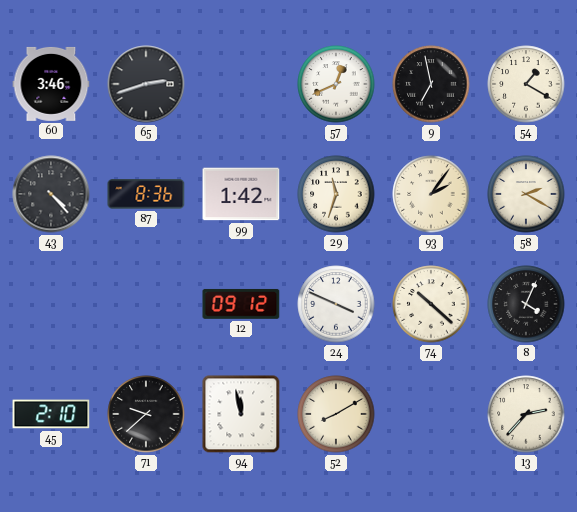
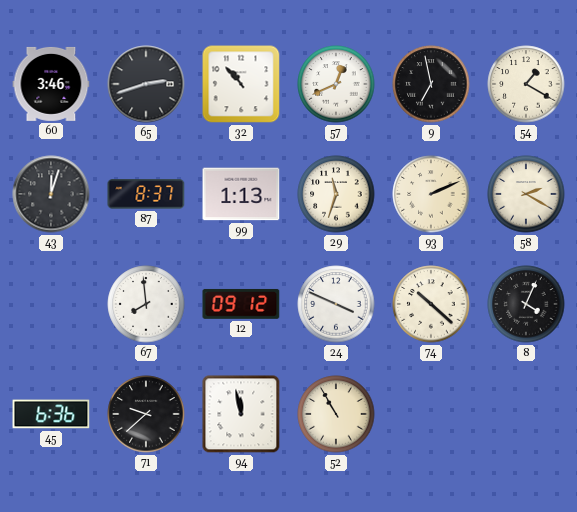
32: none -> 10:53 (241, 84)
43: 4:23 -> 12:03 (51, 194)
87: 8:36 -> 8:37 (146, 194)
99: 1:42 -> 1:13 (241, 194)
93: 2:06 -> 2:11 (431, 194)
67: none -> 7:59 (146, 304)
45: 2:10 -> 6:36 (51, 414)
52: 8:10 -> 10:55 (336, 414)
13: 2:37 -> none (526, 414)
